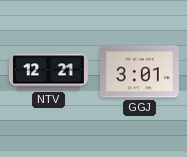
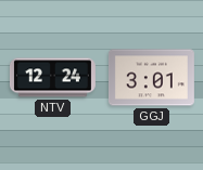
NTV: 12:21 -> 12:24 (52, 78)
